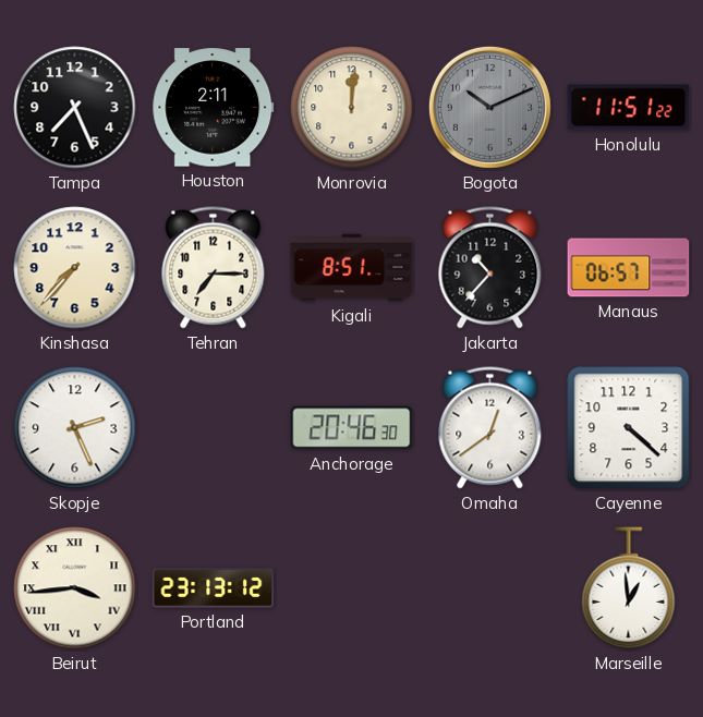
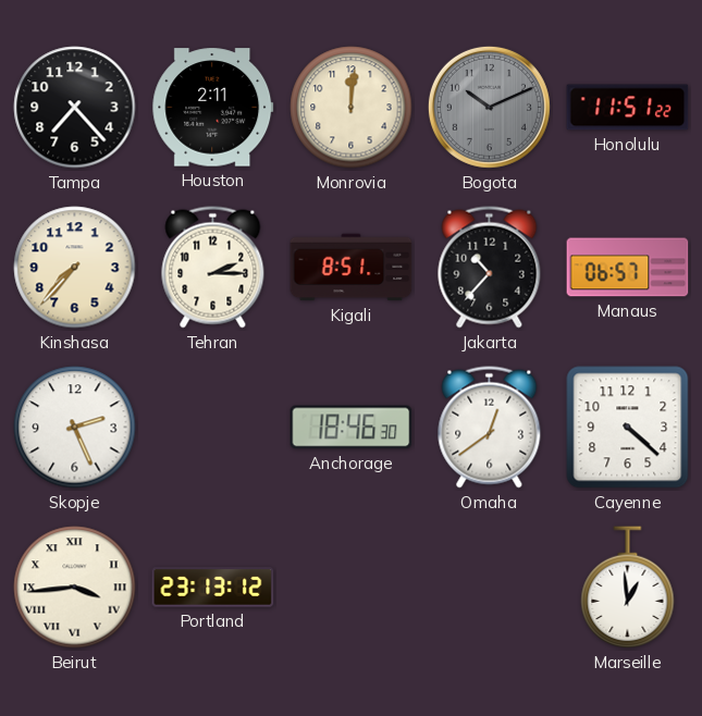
Tampa: 7:26 -> 7:23 (75, 108)
Tehran: 7:15 -> 2:15 (213, 268)
Anchorage: 20:46 -> 18:46 (352, 428)
